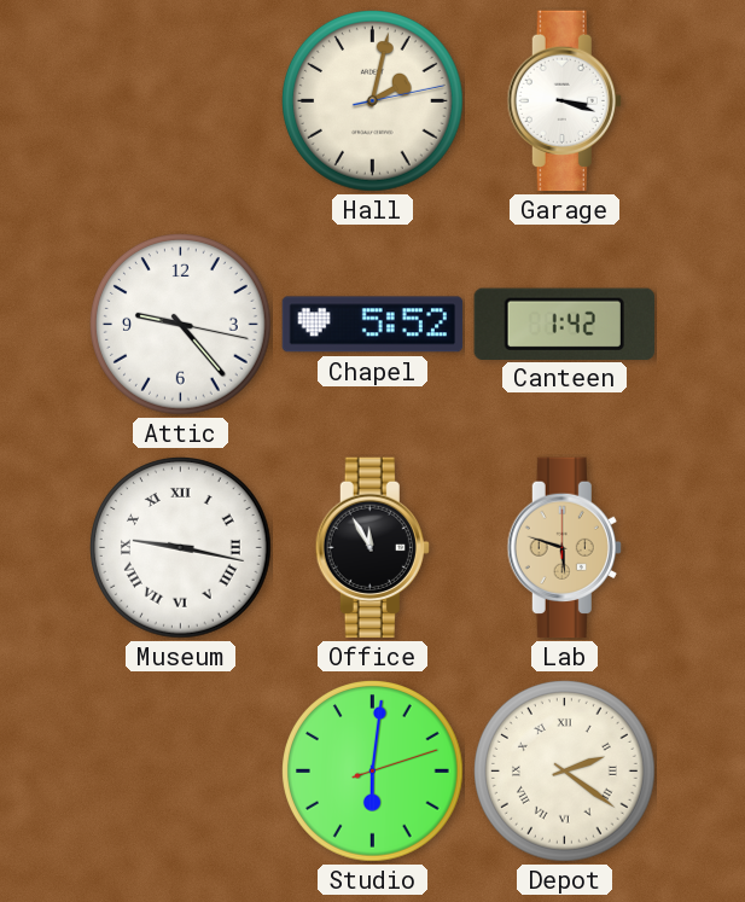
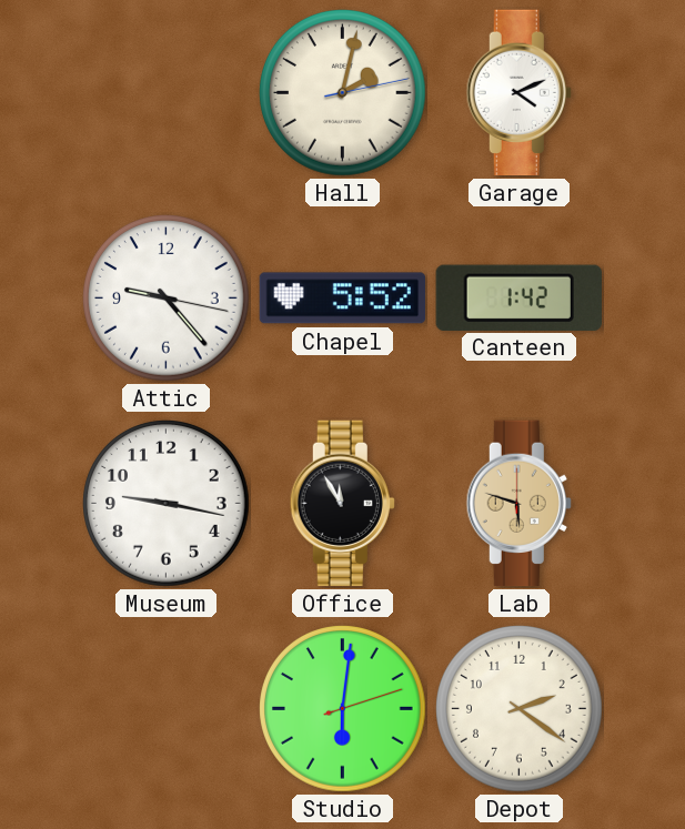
Garage: 3:18 -> 4:11 (518, 93)
Museum numerals: Roman -> Arabic (167, 504)
Depot numerals: Roman -> Arabic (520, 709)
